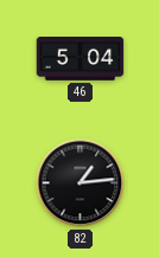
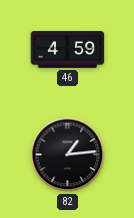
46: 5:04 -> 4:59 (68, 50)
